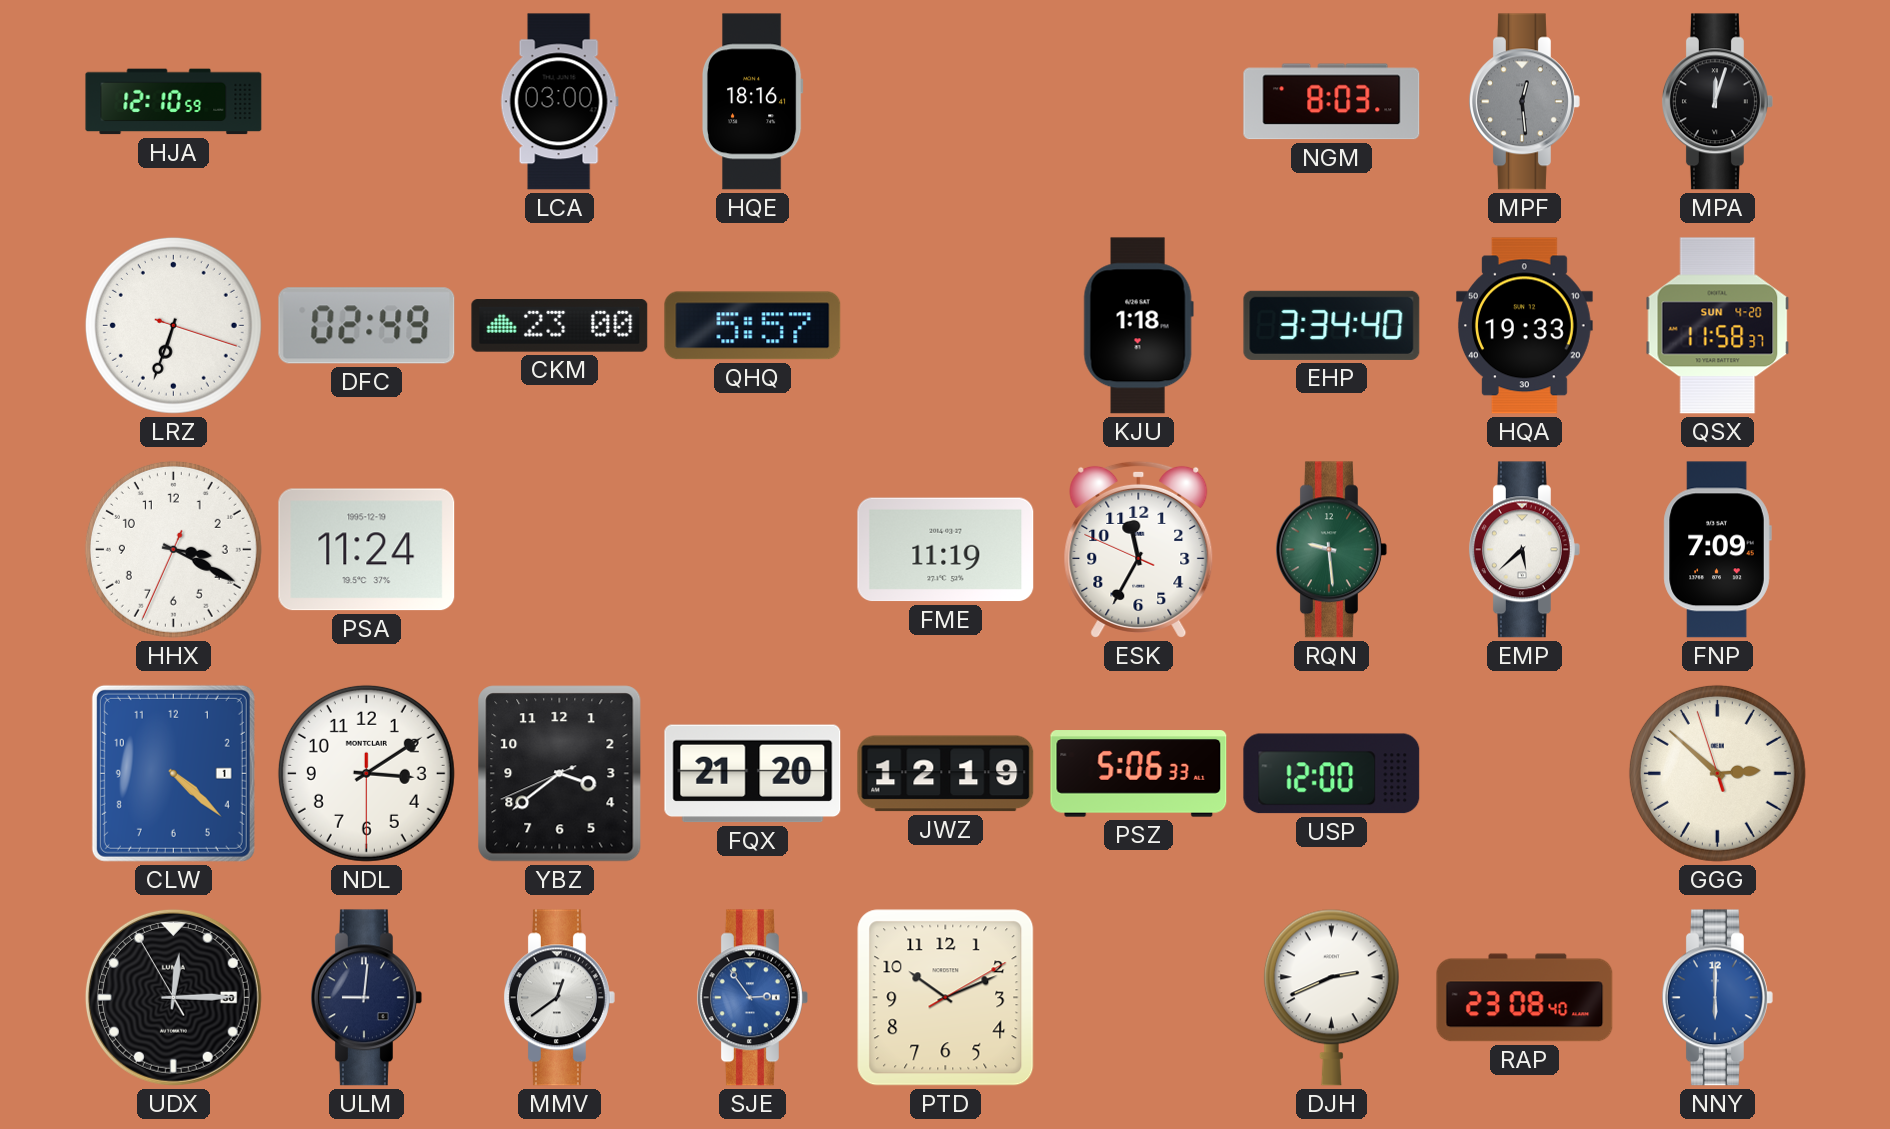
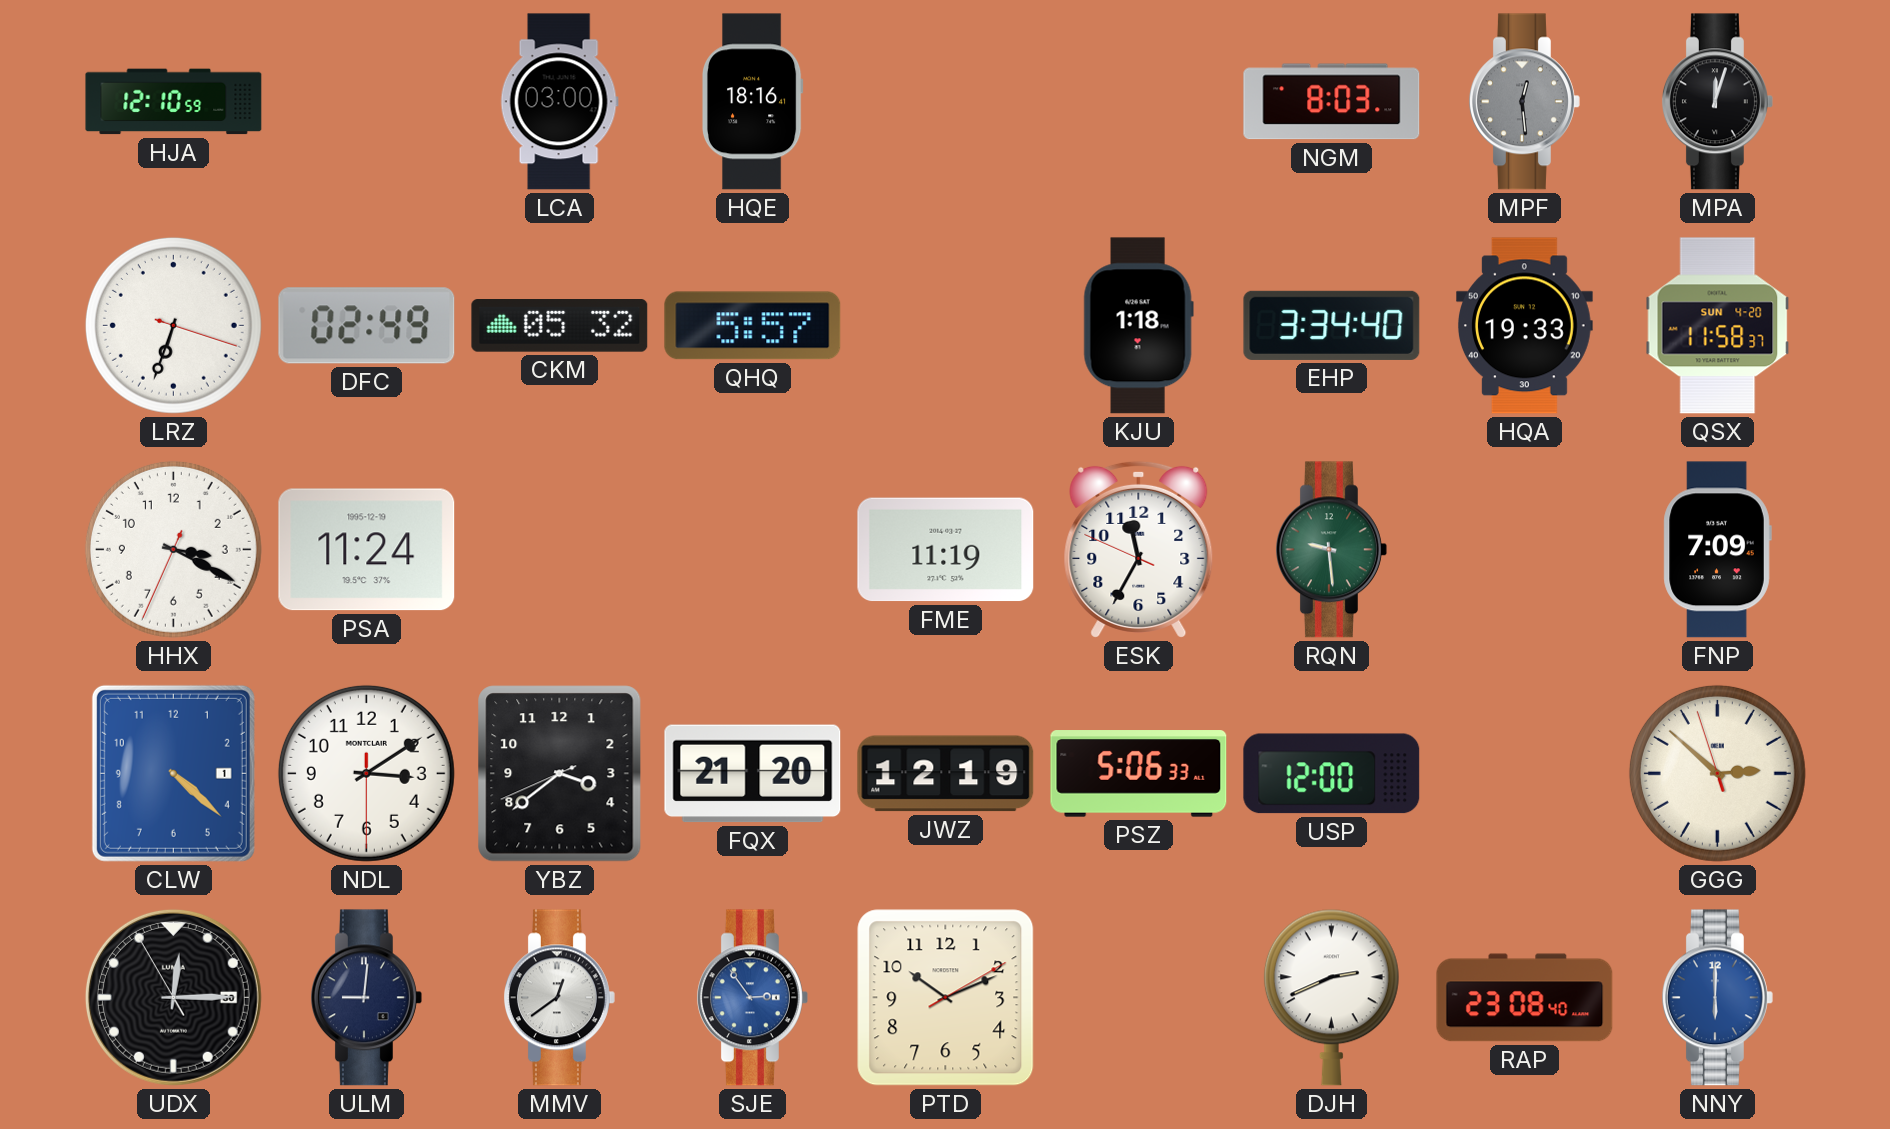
CKM: 23:00 -> 05:32 (560, 326)
EMP: 5:38 -> none (1524, 550)
